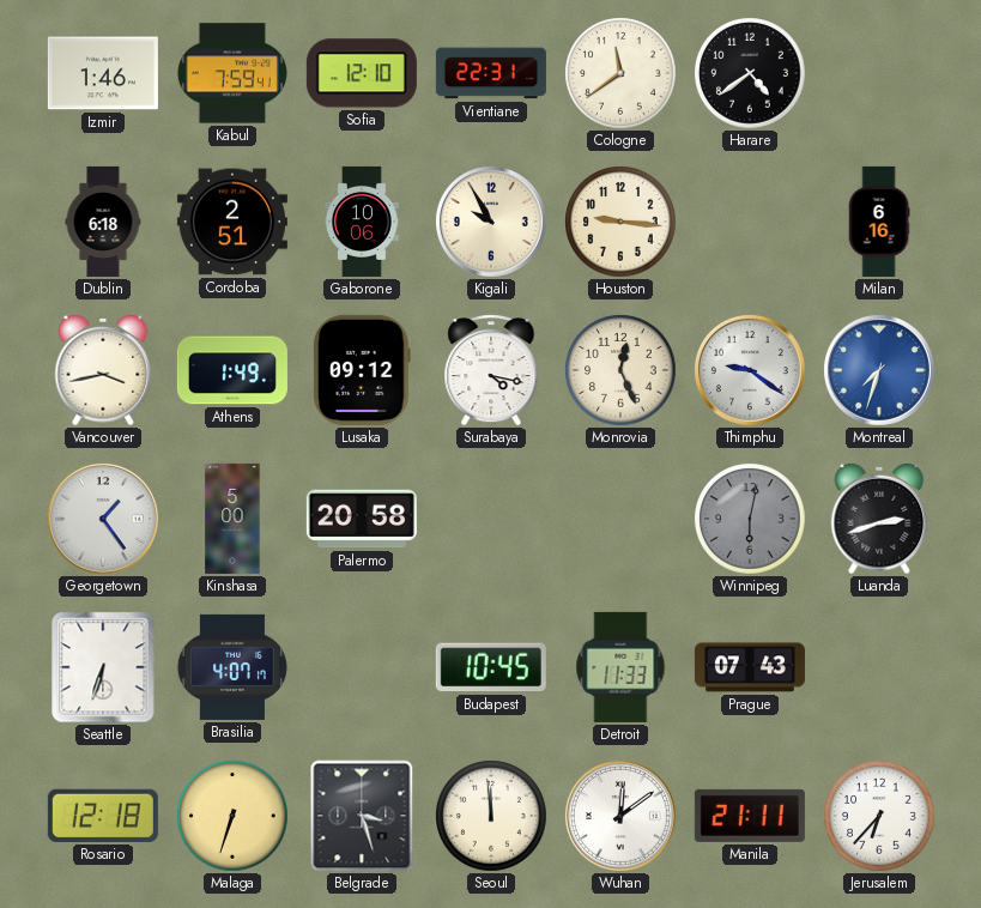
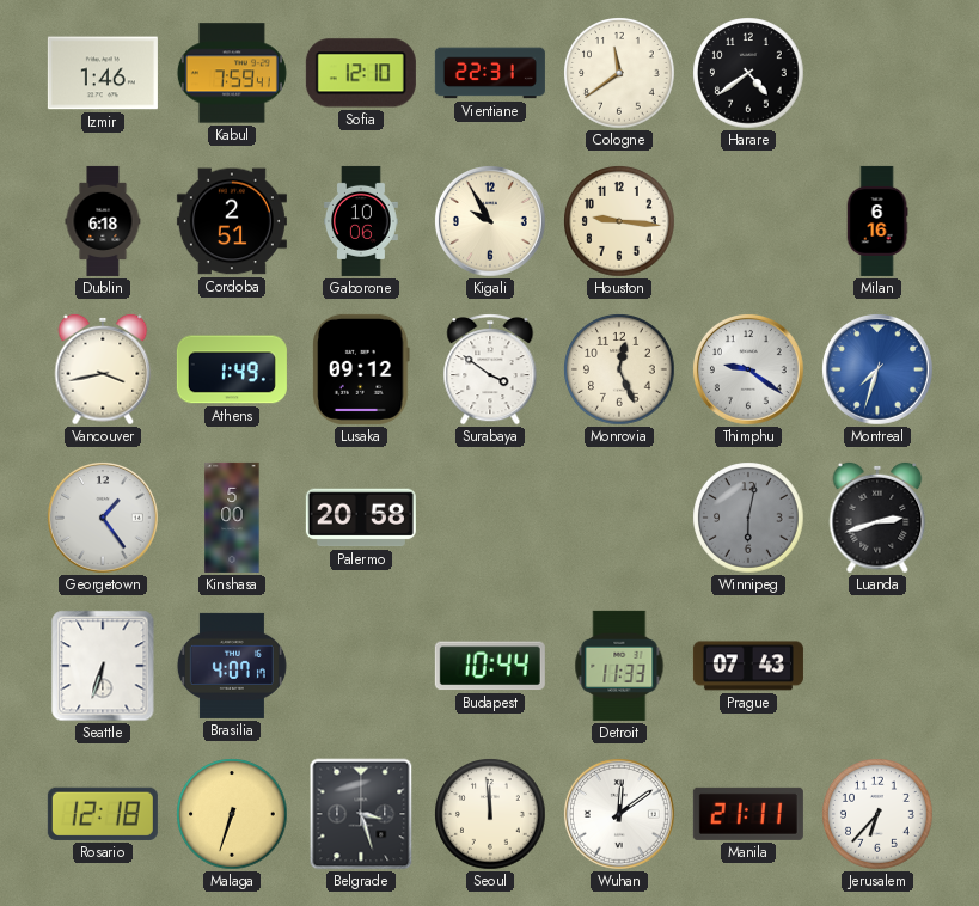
Surabaya: 4:17 -> 3:51 (490, 371)
Budapest: 10:45 -> 10:44 (490, 666)
